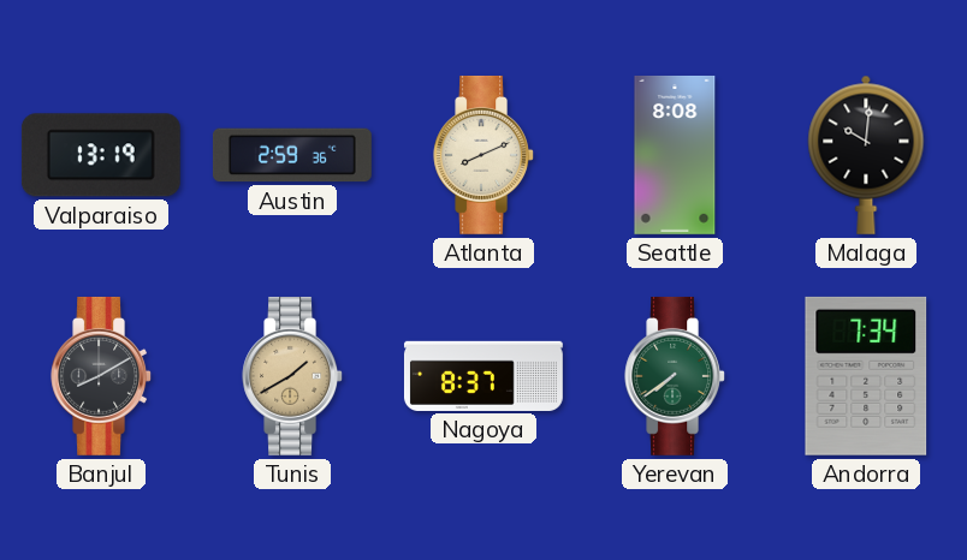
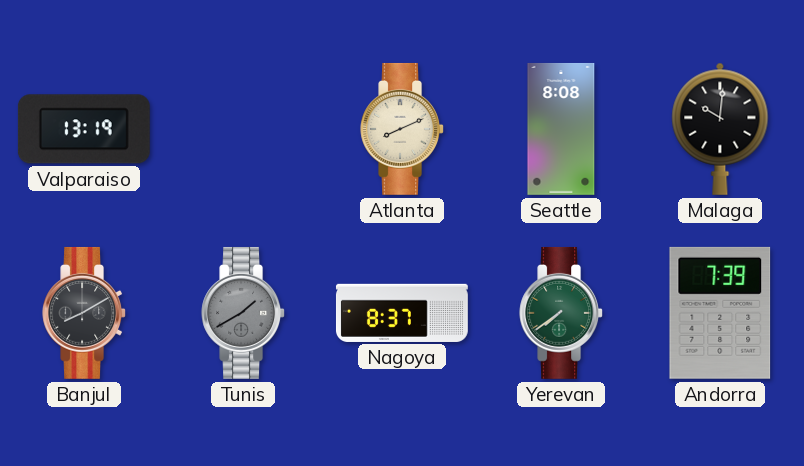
Austin: 2:59 -> none (292, 155)
Tunis dial: champagne -> grey (243, 313)
Andorra: 7:34 -> 7:39 (720, 313)
